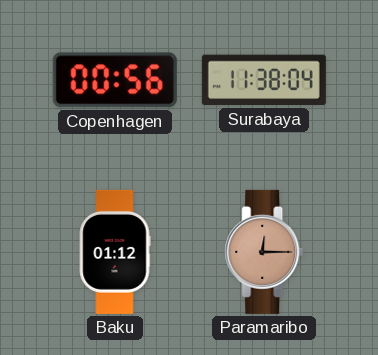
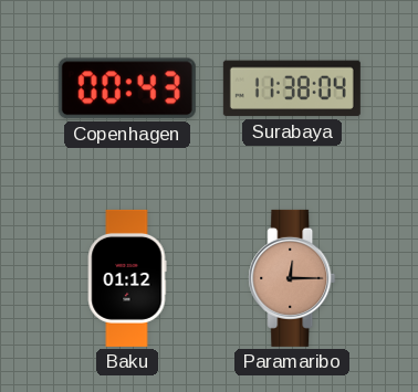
Copenhagen: 00:56 -> 00:43 (127, 88)
